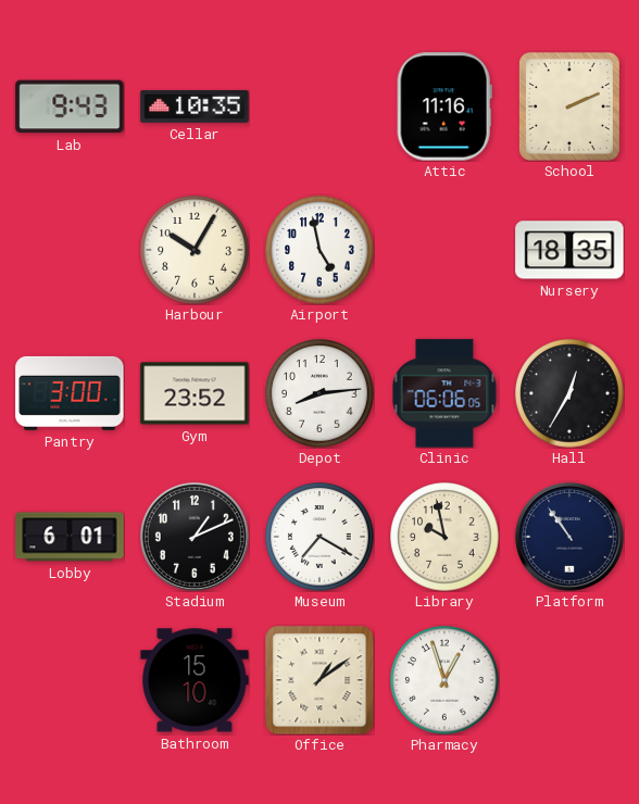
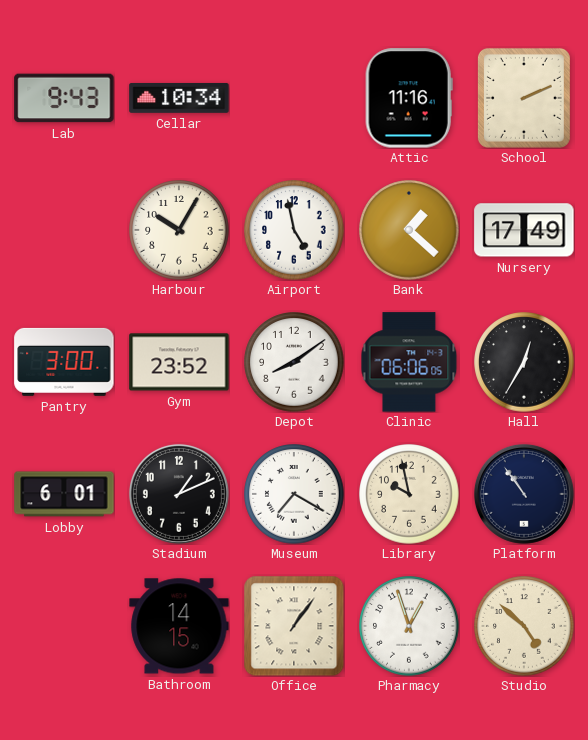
Cellar: 10:35 -> 10:34 (179, 98)
Bank: none -> 1:22 (409, 230)
Nursery: 18:35 -> 17:49 (524, 230)
Depot: 8:14 -> 8:09 (294, 362)
Bathroom: 15:10 -> 14:15 (179, 626)
Office: 1:09 -> 1:06 (294, 626)
Studio: none -> 4:52 (524, 626)
